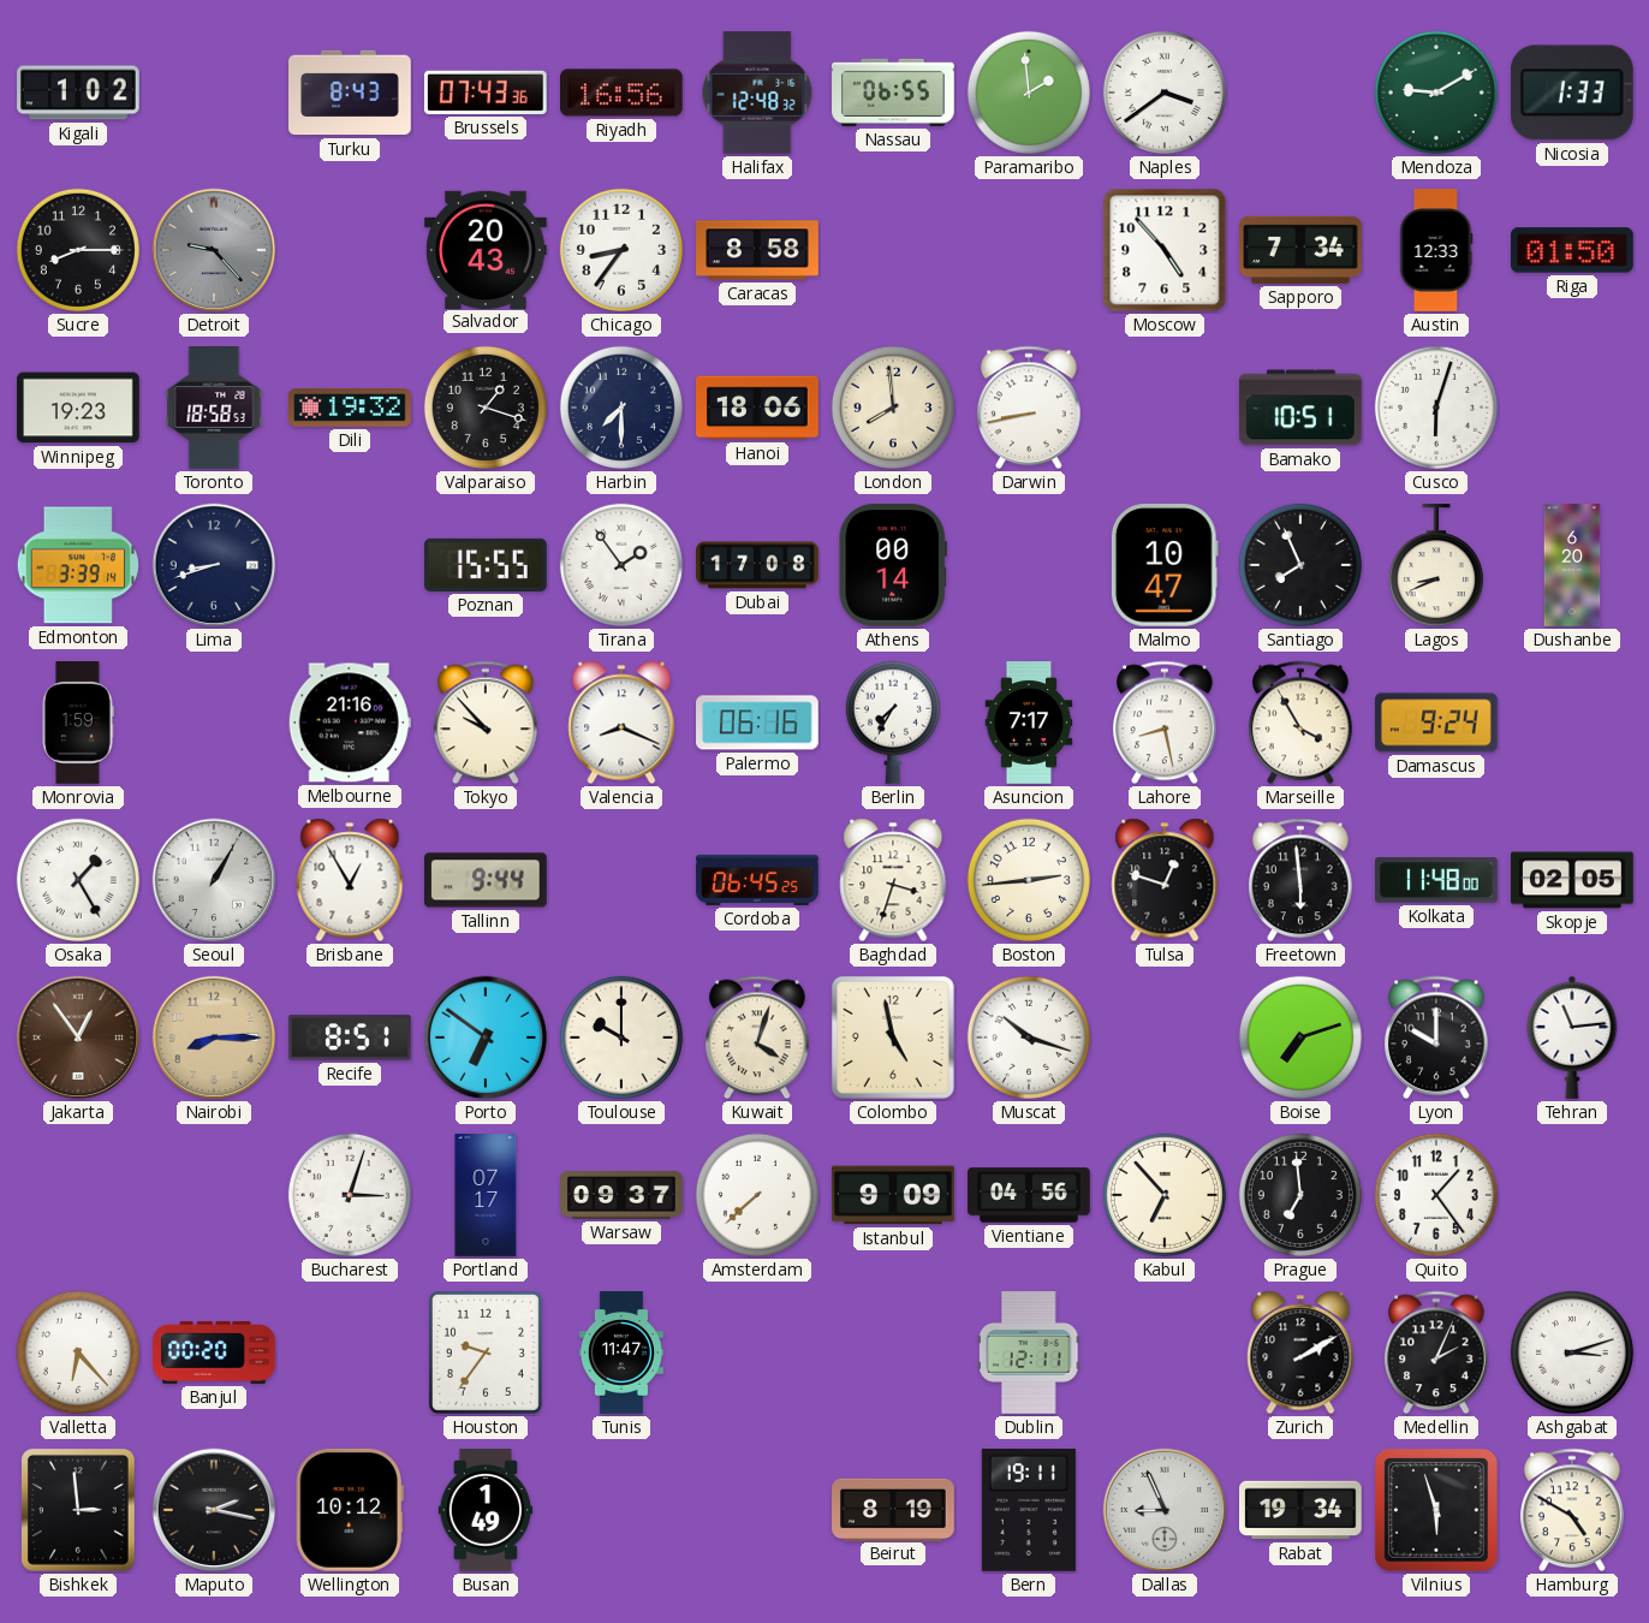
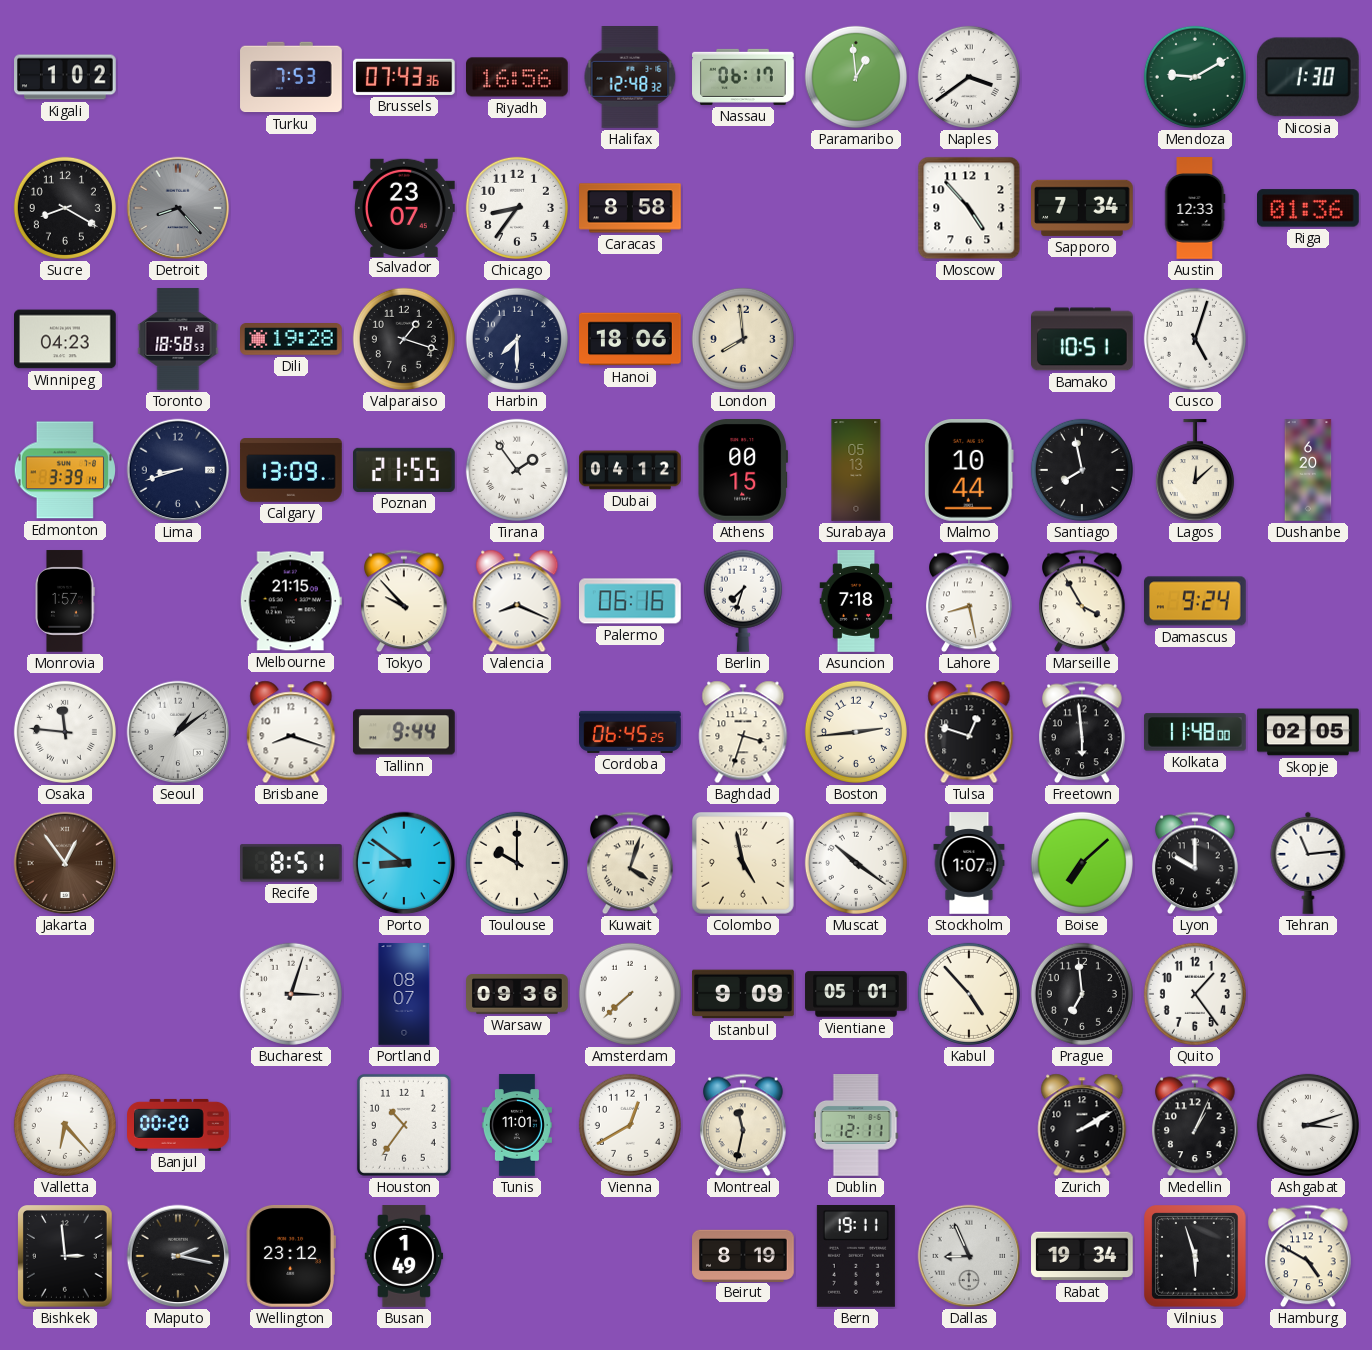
Turku: 8:43 -> 7:53 (291, 77)
Nassau: 06:55 -> 06:17 (744, 77)
Paramaribo: 1:59 -> 12:59 (856, 77)
Nicosia: 1:33 -> 1:30 (1308, 77)
Sucre: 8:15 -> 8:20 (65, 208)
Detroit: 9:23 -> 8:23 (178, 208)
Salvador: 20:43 -> 23:07 (405, 207)
Riga: 01:50 -> 01:36 (1309, 208)
Winnipeg: 19:23 -> 04:23 (66, 339)
Dili: 19:32 -> 19:28 (291, 340)
Darwin: 8:43 -> none (1030, 408)
Cusco: 6:03 -> 5:03 (1195, 339)
Calgary: none -> 13:09 (291, 470)
Poznan: 15:55 -> 21:55 (405, 470)
Dubai: 17:08 -> 04:12 (630, 470)
Athens: 00:14 -> 00:15 (742, 471)
Surabaya: none -> 05:13 (856, 470)
Malmo: 10:47 -> 10:44 (969, 471)
Santiago: 7:56 -> 7:58 (1082, 470)
Lagos: 8:41 -> 12:08 (1195, 471)
Monrovia: 1:59 -> 1:57 (65, 601)
Melbourne: 21:16 -> 21:15 (291, 601)
Berlin: 7:35 -> 7:33 (743, 601)
Asuncion: 7:17 -> 7:18 (856, 601)
Osaka: 1:25 -> 11:46 (65, 732)
Seoul: 1:05 -> 1:09 (178, 732)
Brisbane: 12:55 -> 8:18 (291, 732)
Nairobi: 8:15 -> none (214, 1038)
Porto: 6:51 -> 8:51 (404, 863)
Muscat: 10:18 -> 10:21 (856, 863)
Stockholm: none -> 1:07 (969, 863)
Boise: 7:12 -> 7:08 (1082, 863)
Portland: 07:17 -> 08:07 (404, 994)
Warsaw: 09:37 -> 09:36 (517, 994)
Vientiane: 04:56 -> 05:01 (856, 994)
Kabul: 6:53 -> 4:53 (969, 994)
Houston: 9:36 -> 10:36 (404, 1125)
Tunis: 11:47 -> 11:01 (517, 1125)
Vienna: none -> 12:40 (630, 1125)
Montreal: none -> 11:32 (744, 1125)
Medellin: 2:04 -> 1:04 (1196, 1125)
Wellington: 10:12 -> 23:12 (291, 1256)
